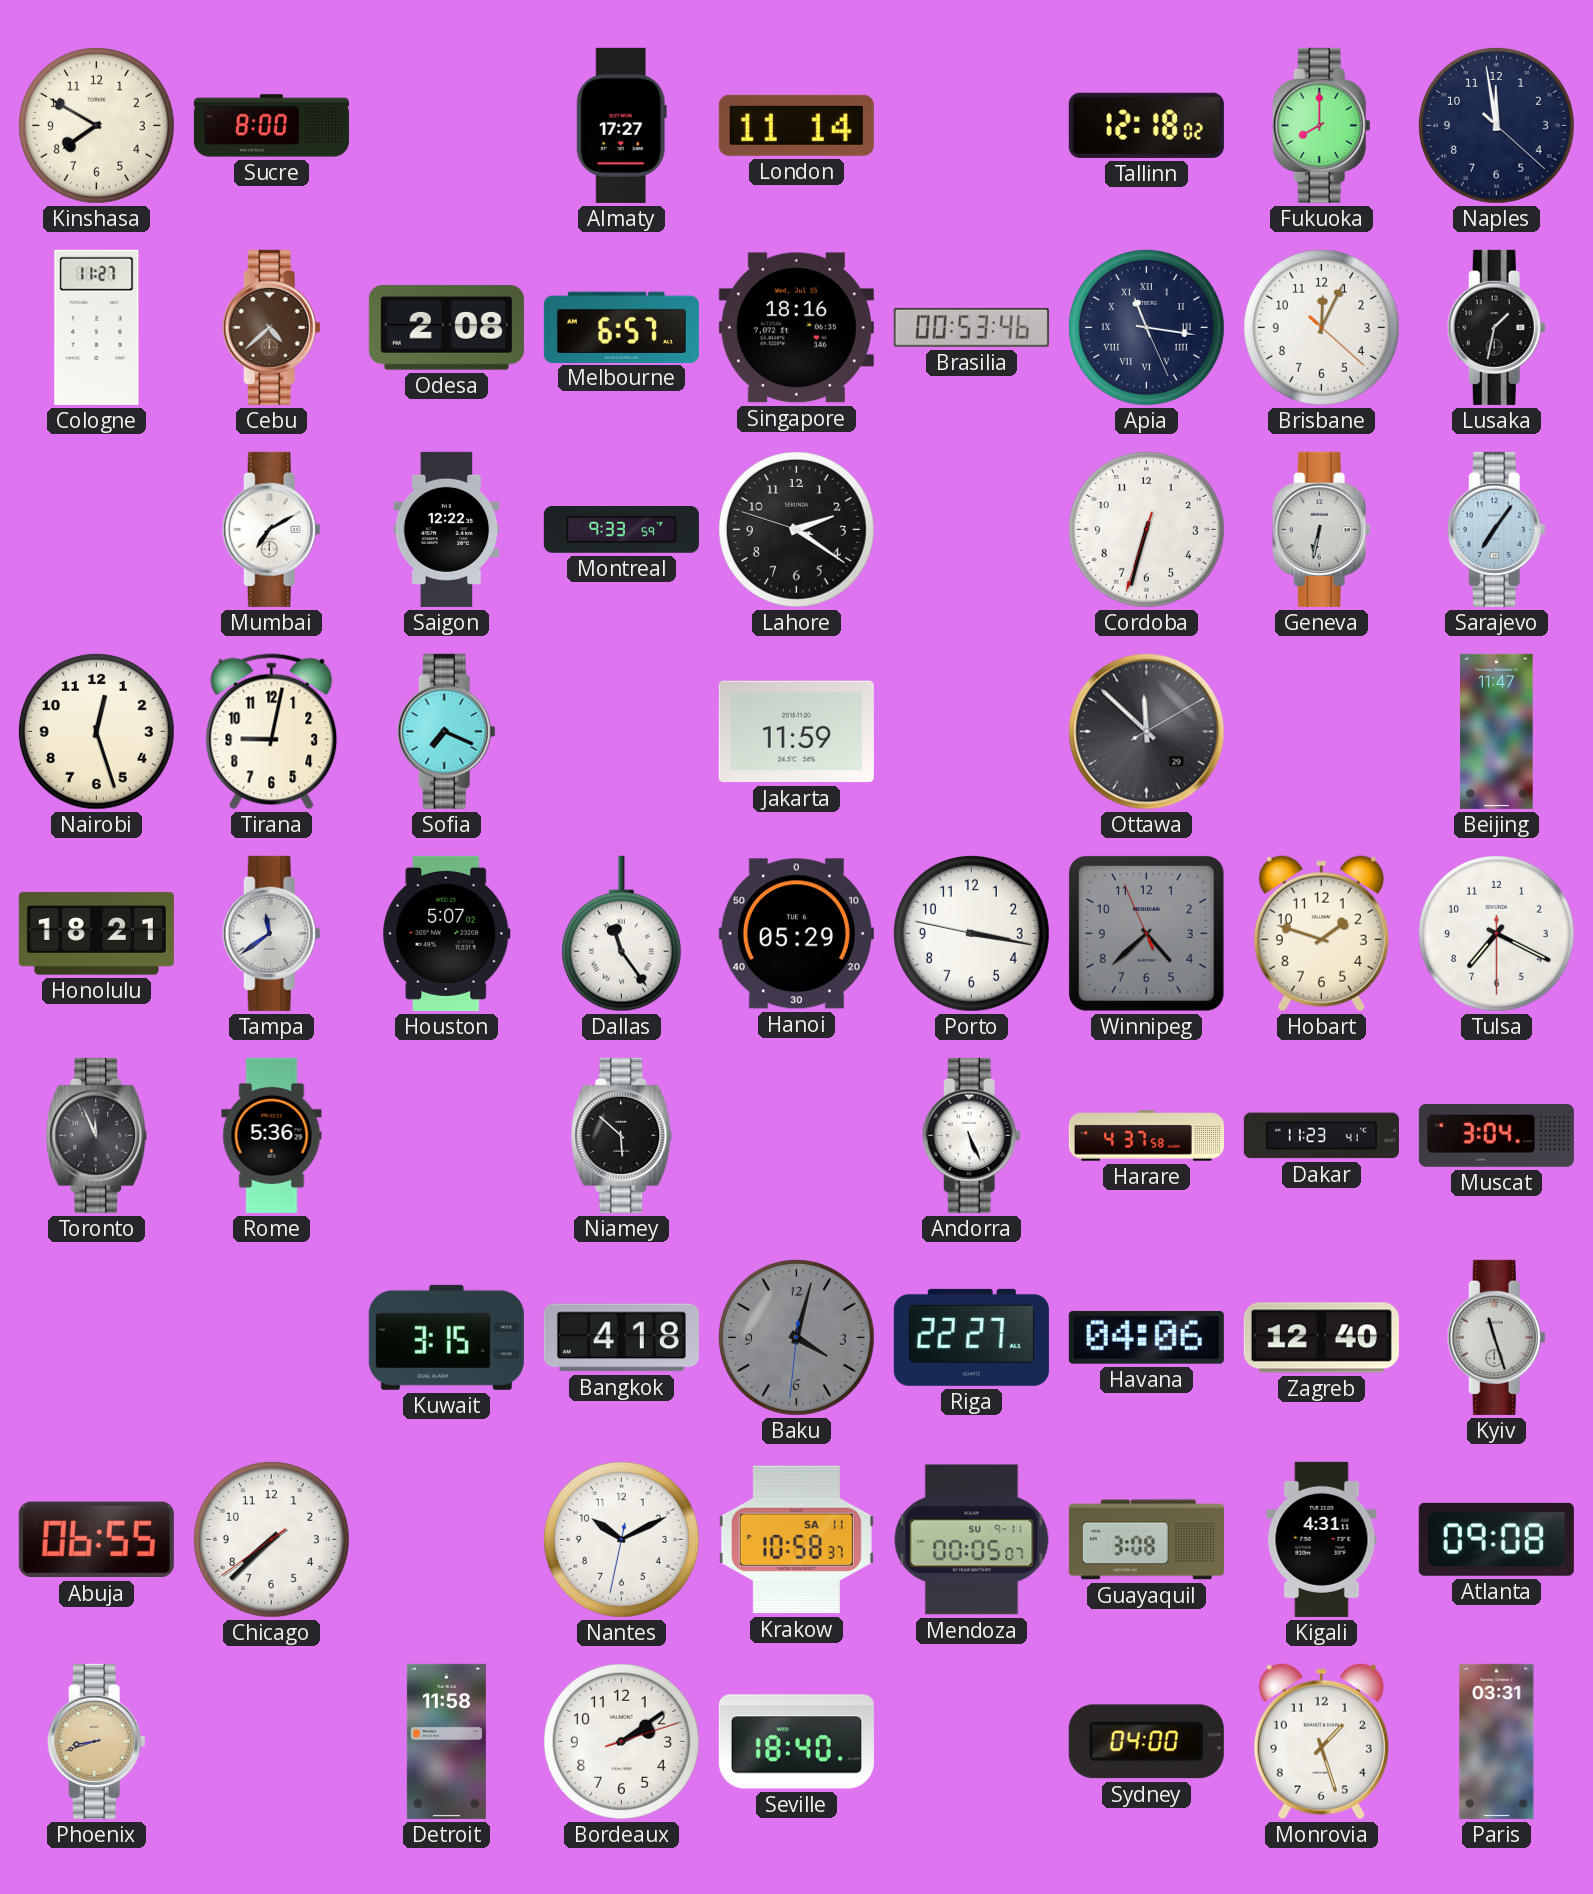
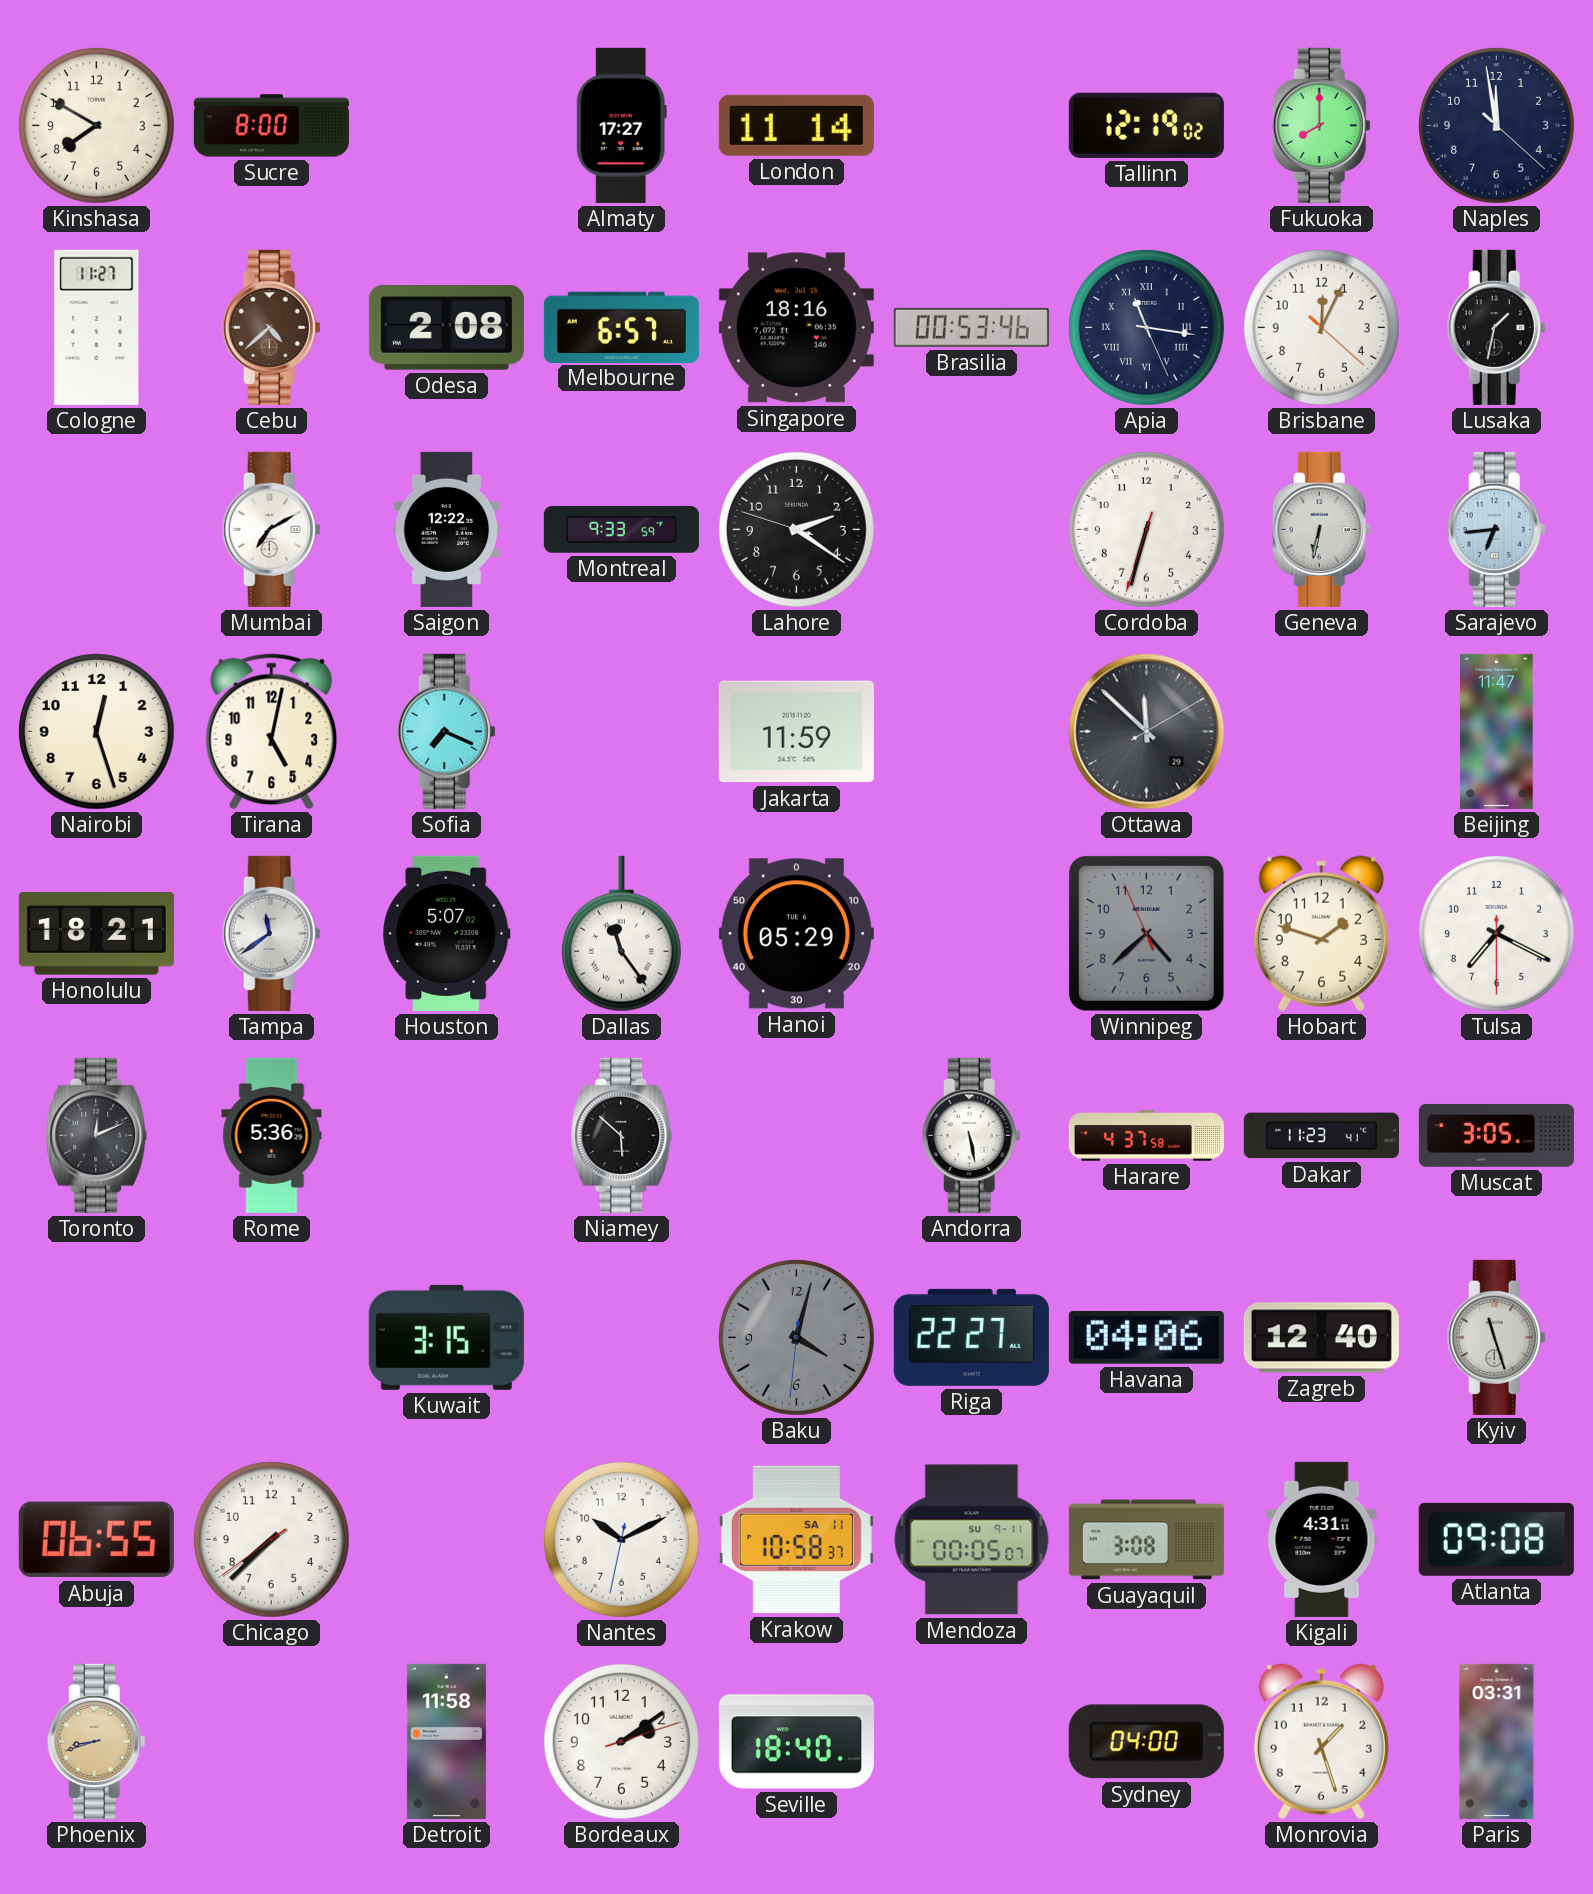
Tallinn: 12:18 -> 12:19 (1146, 125)
Sarajevo: 7:06 -> 6:44 (1496, 529)
Tirana: 9:02 -> 5:02 (272, 732)
Porto: 3:16 -> none (971, 933)
Toronto: 11:56 -> 12:11 (97, 1135)
Andorra: 5:26 -> 5:28 (971, 1135)
Muscat: 3:04 -> 3:05 (1496, 1135)
Bangkok: 4:18 -> none (621, 1338)
